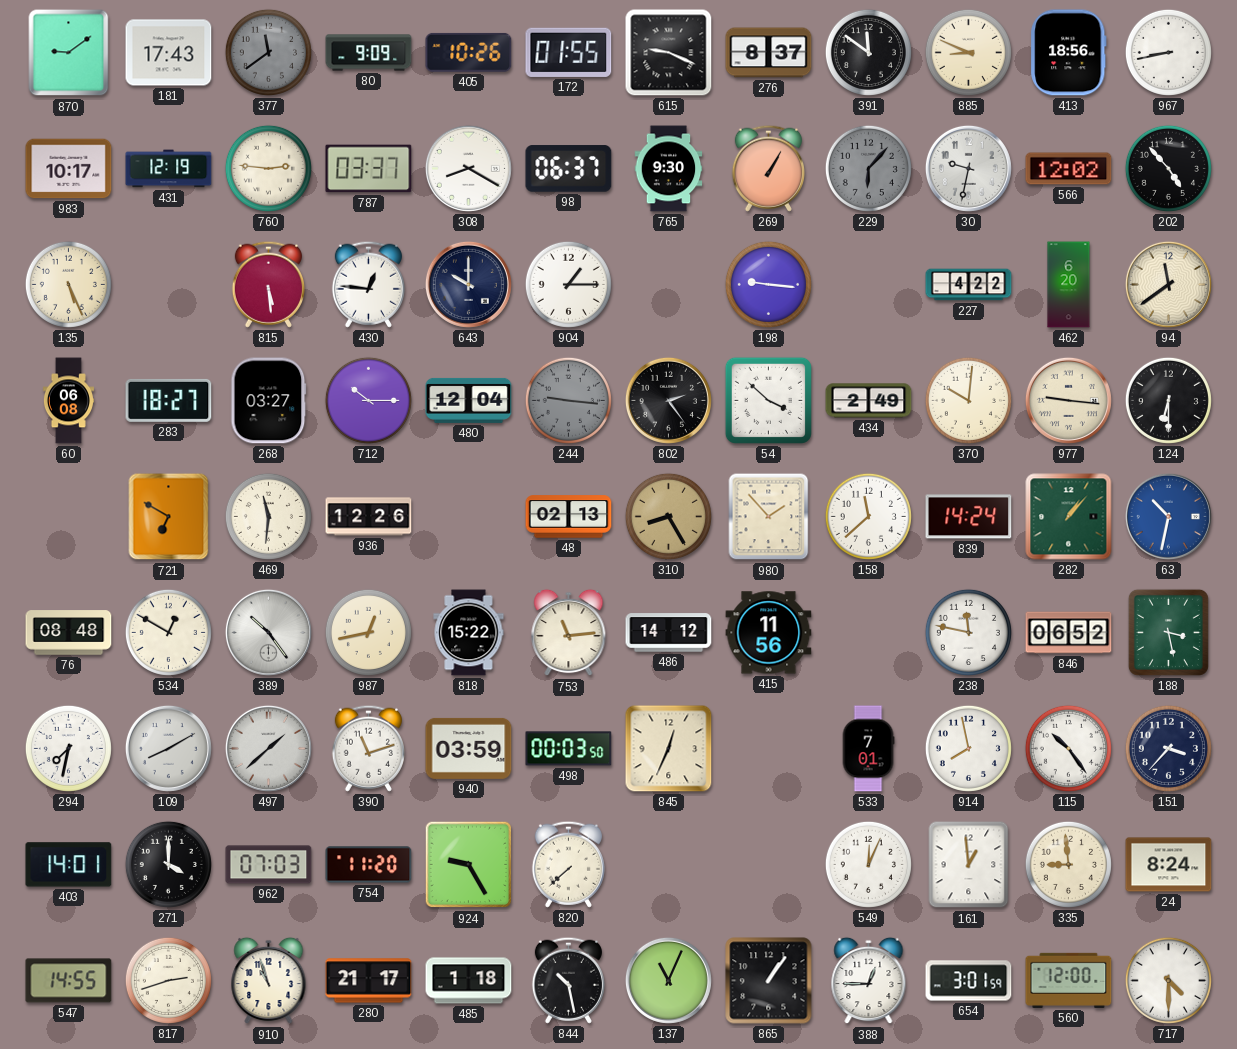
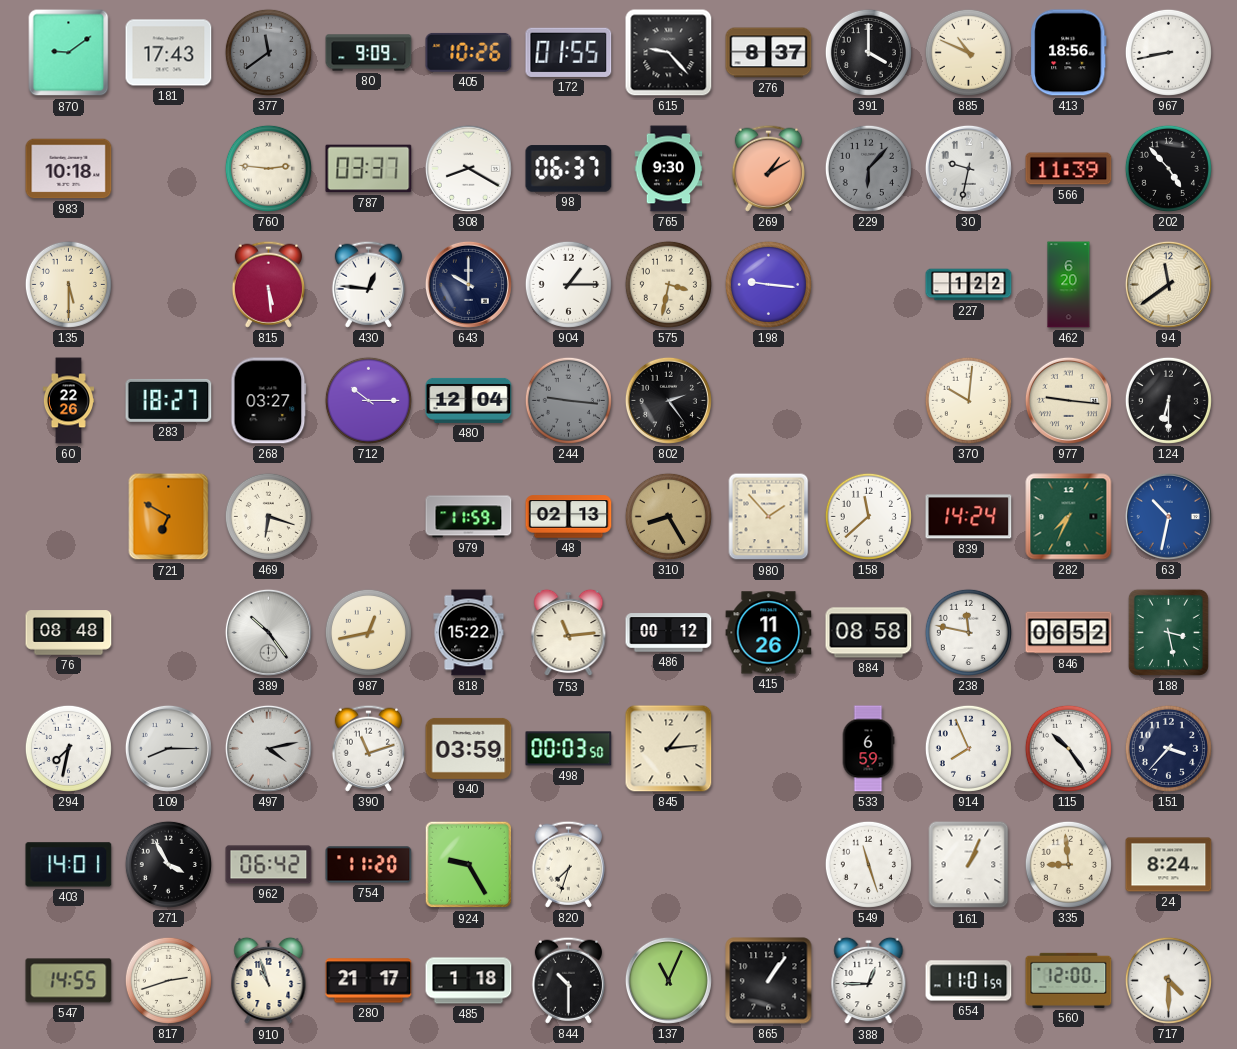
615: 9:19 -> 9:23 (669, 53)
391: 11:51 -> 4:00 (868, 52)
885: 8:49 -> 10:49 (968, 52)
983: 10:17 -> 10:18 (69, 169)
431: 12:19 -> none (169, 169)
269: 1:05 -> 1:10 (768, 168)
566: 12:02 -> 11:39 (1069, 169)
135: 5:26 -> 5:30 (68, 284)
575: none -> 3:32 (668, 284)
227: 4:22 -> 1:22 (969, 285)
60: 06:08 -> 22:26 (68, 401)
54: 3:52 -> none (768, 400)
434: 2:49 -> none (869, 401)
469: 11:31 -> 6:18 (268, 516)
936: 12:26 -> none (369, 517)
979: none -> 11:59 (469, 517)
282: 1:07 -> 7:34 (1069, 517)
534: 12:50 -> none (168, 632)
486: 14:12 -> 00:12 (669, 633)
415: 11:56 -> 11:26 (769, 633)
884: none -> 08:58 (869, 633)
109: 8:10 -> 8:15 (168, 748)
497: 1:38 -> 4:13 (268, 748)
845: 12:34 -> 1:14 (669, 749)
533: 7:01 -> 6:59 (868, 749)
914: 7:58 -> 7:56 (968, 748)
271: 4:00 -> 3:55 (168, 864)
962: 07:03 -> 06:42 (269, 865)
820: 7:38 -> 7:33 (568, 864)
549: 12:04 -> 11:27 (868, 864)
161: 12:59 -> 1:04 (969, 865)
844: 10:28 -> 10:30 (568, 980)
654: 3:01 -> 11:01 (969, 981)
